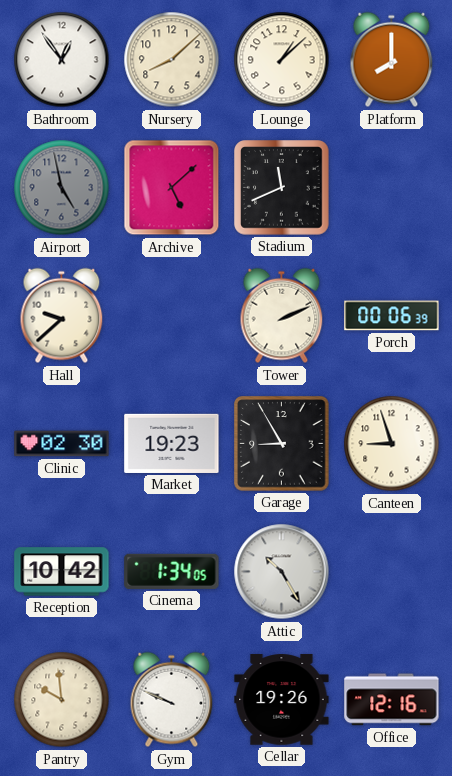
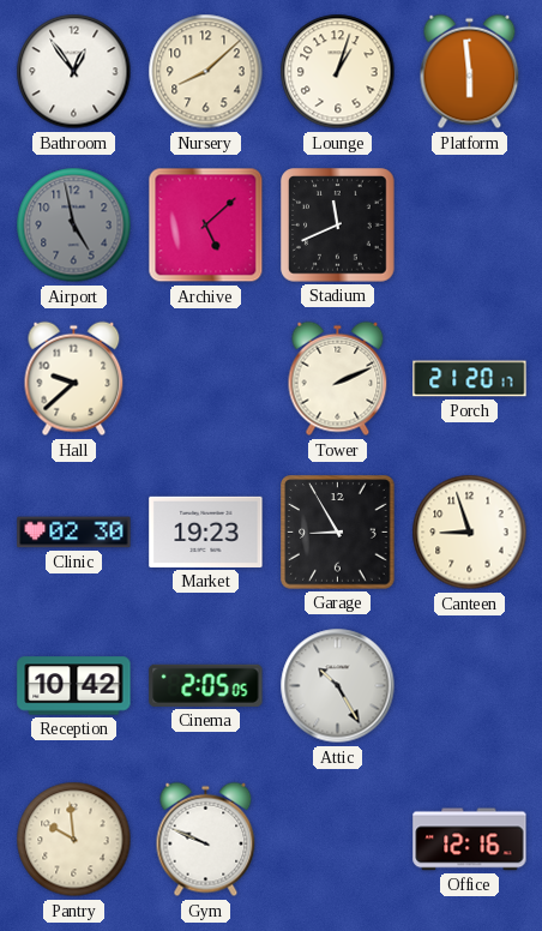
Lounge: 1:08 -> 1:03 (338, 72)
Platform: 8:00 -> 5:59 (470, 72)
Porch: 00:06 -> 21:20 (470, 379)
Cinema: 1:34 -> 2:05 (206, 685)
Cellar: 19:26 -> none (282, 700)
